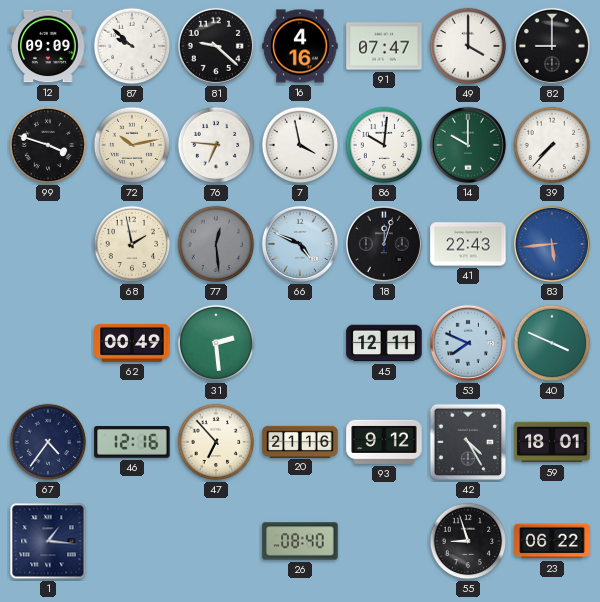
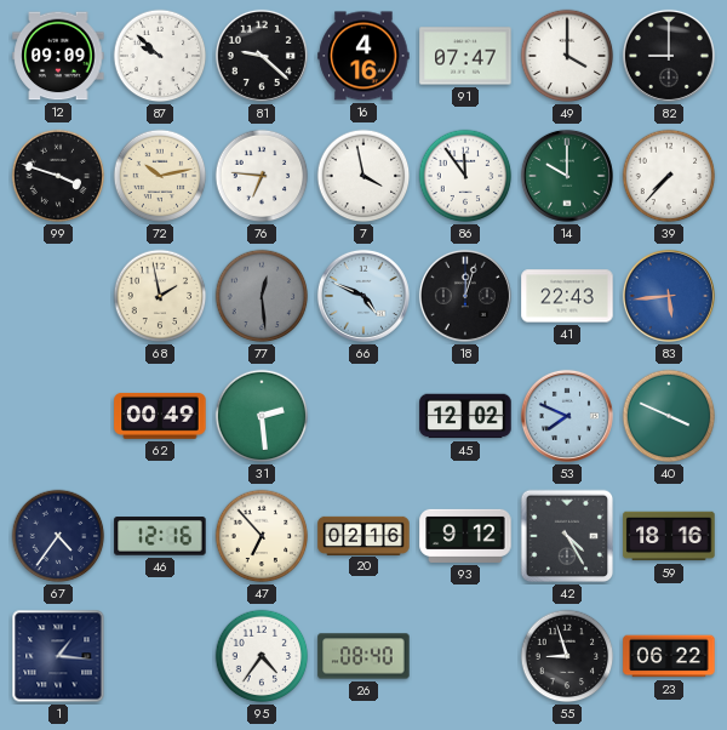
86: 10:01 -> 11:54 (465, 176)
45: 12:11 -> 12:02 (465, 416)
20: 21:16 -> 02:16 (363, 535)
59: 18:01 -> 18:16 (669, 536)
95: none -> 4:36 (262, 656)
